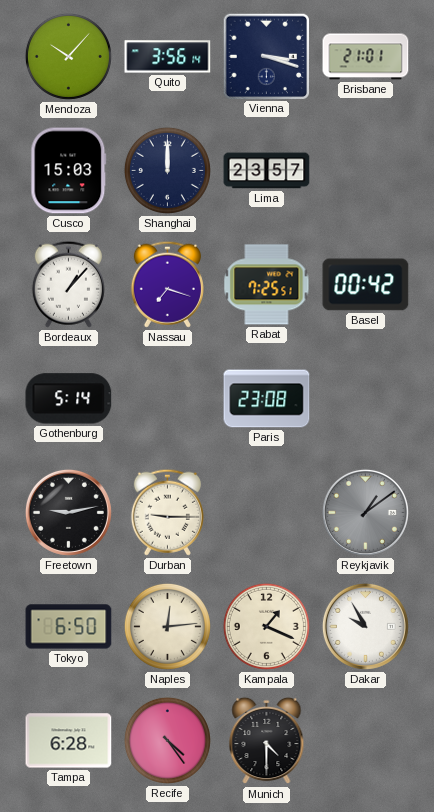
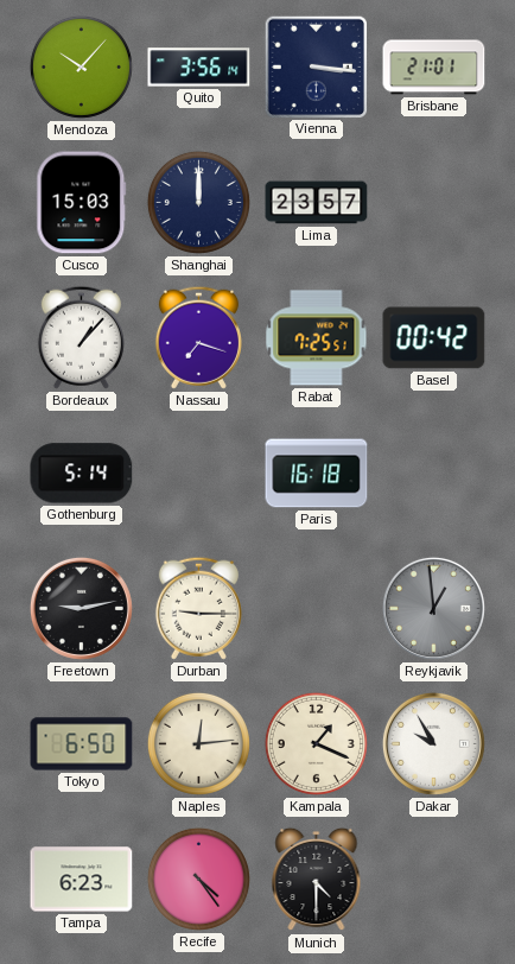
Vienna: 3:18 -> 3:16 (316, 66)
Paris: 23:08 -> 16:18 (317, 474)
Reykjavik: 1:09 -> 12:59 (433, 608)
Tampa: 6:28 -> 6:23 (82, 880)
